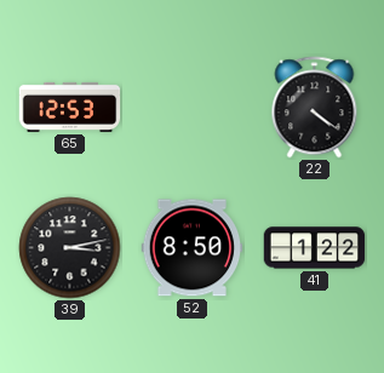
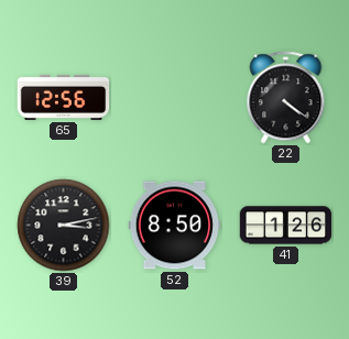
65: 12:53 -> 12:56 (64, 97)
41: 1:22 -> 1:26 (286, 226)
